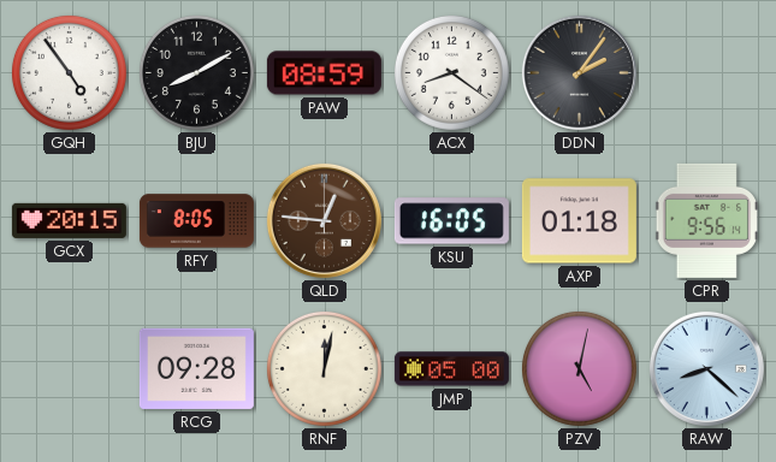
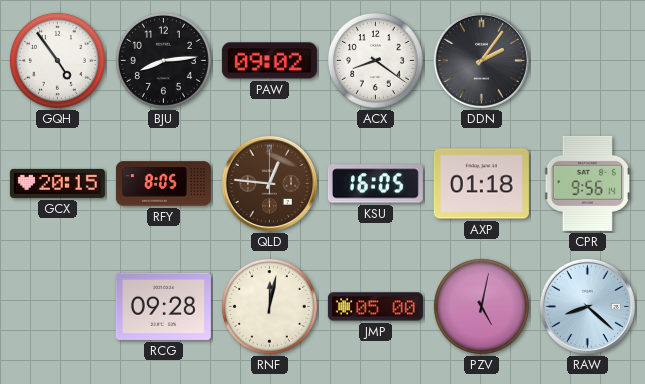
BJU: 8:10 -> 8:14 (163, 60)
PAW: 08:59 -> 09:02 (269, 61)
